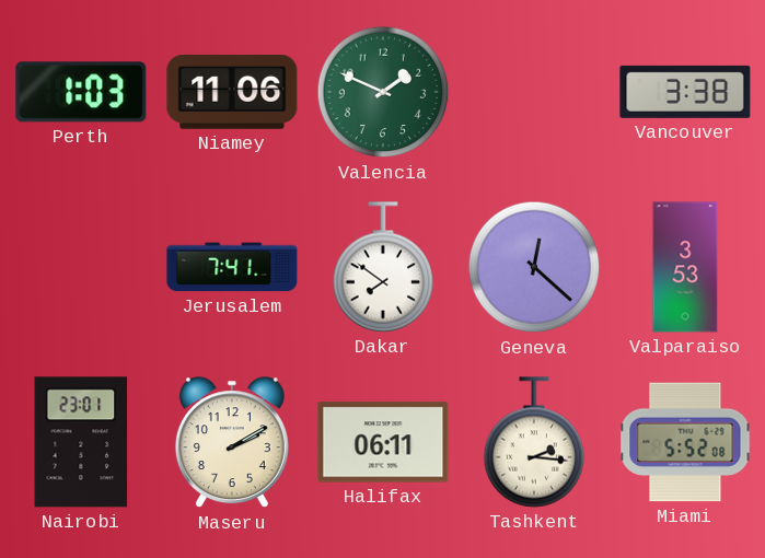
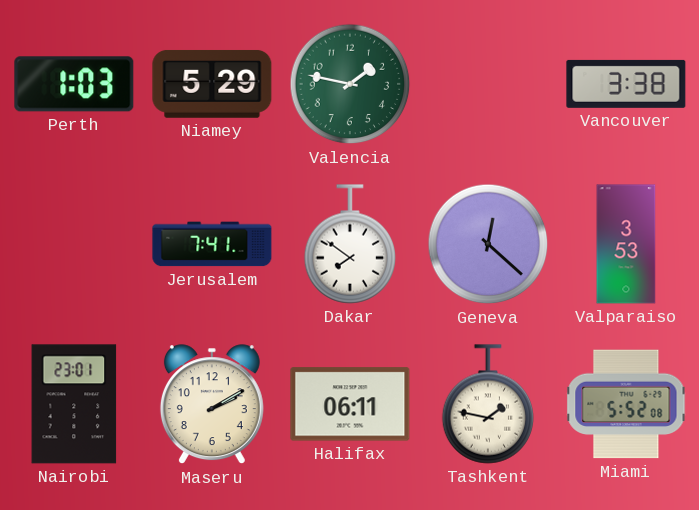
Niamey: 11:06 -> 5:29 (212, 84)
Valencia: 1:49 -> 1:47 (350, 84)
Tashkent: 2:16 -> 1:47 (488, 404)
